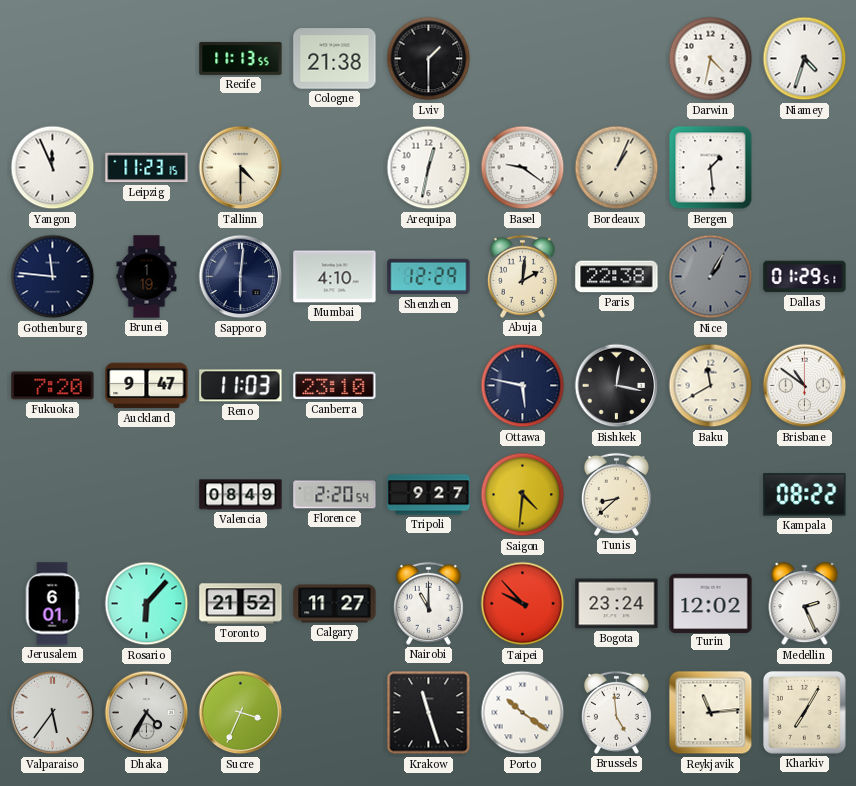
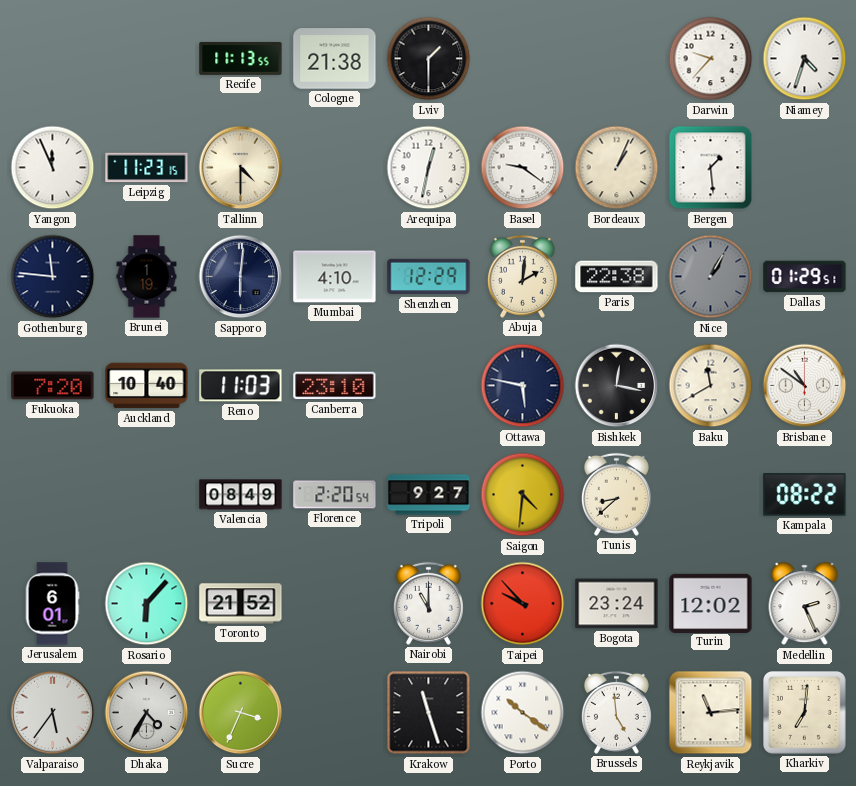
Darwin: 4:32 -> 9:37 (711, 59)
Auckland: 9:47 -> 10:40 (147, 386)
Calgary: 11:27 -> none (335, 604)
Kharkiv: 7:05 -> 7:01 (805, 713)
